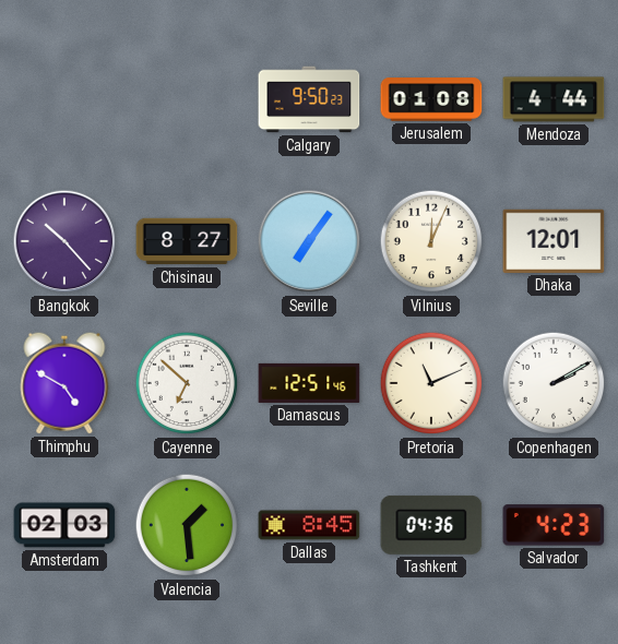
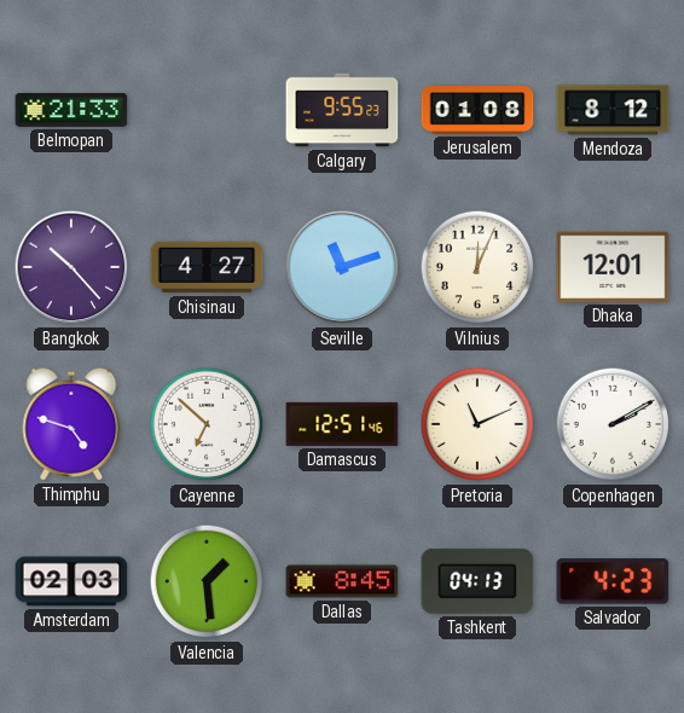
Belmopan: none -> 21:33 (71, 110)
Calgary: 9:50 -> 9:55 (342, 110)
Mendoza: 4:44 -> 8:12 (613, 110)
Chisinau: 8:27 -> 4:27 (207, 267)
Seville: 7:06 -> 11:12 (342, 267)
Thimphu: 4:50 -> 4:48 (71, 424)
Tashkent: 04:36 -> 04:13 (477, 581)
